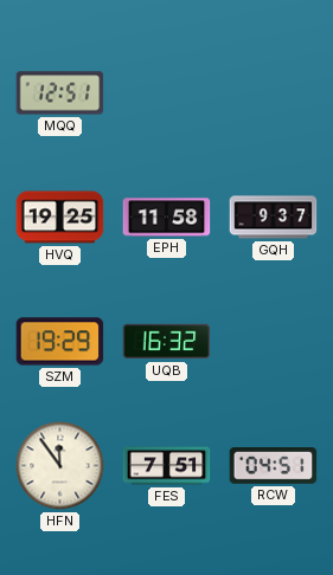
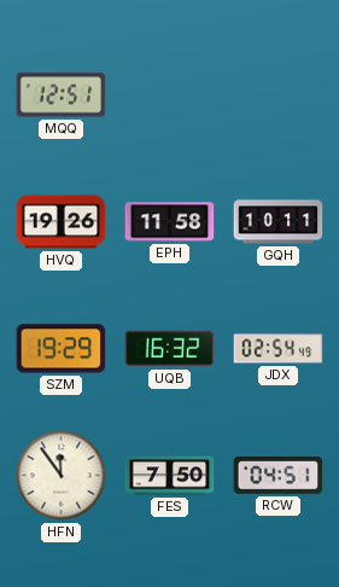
HVQ: 19:25 -> 19:26 (62, 222)
GQH: 9:37 -> 10:11 (279, 222)
JDX: none -> 02:54 (279, 349)
FES: 7:51 -> 7:50 (170, 476)
